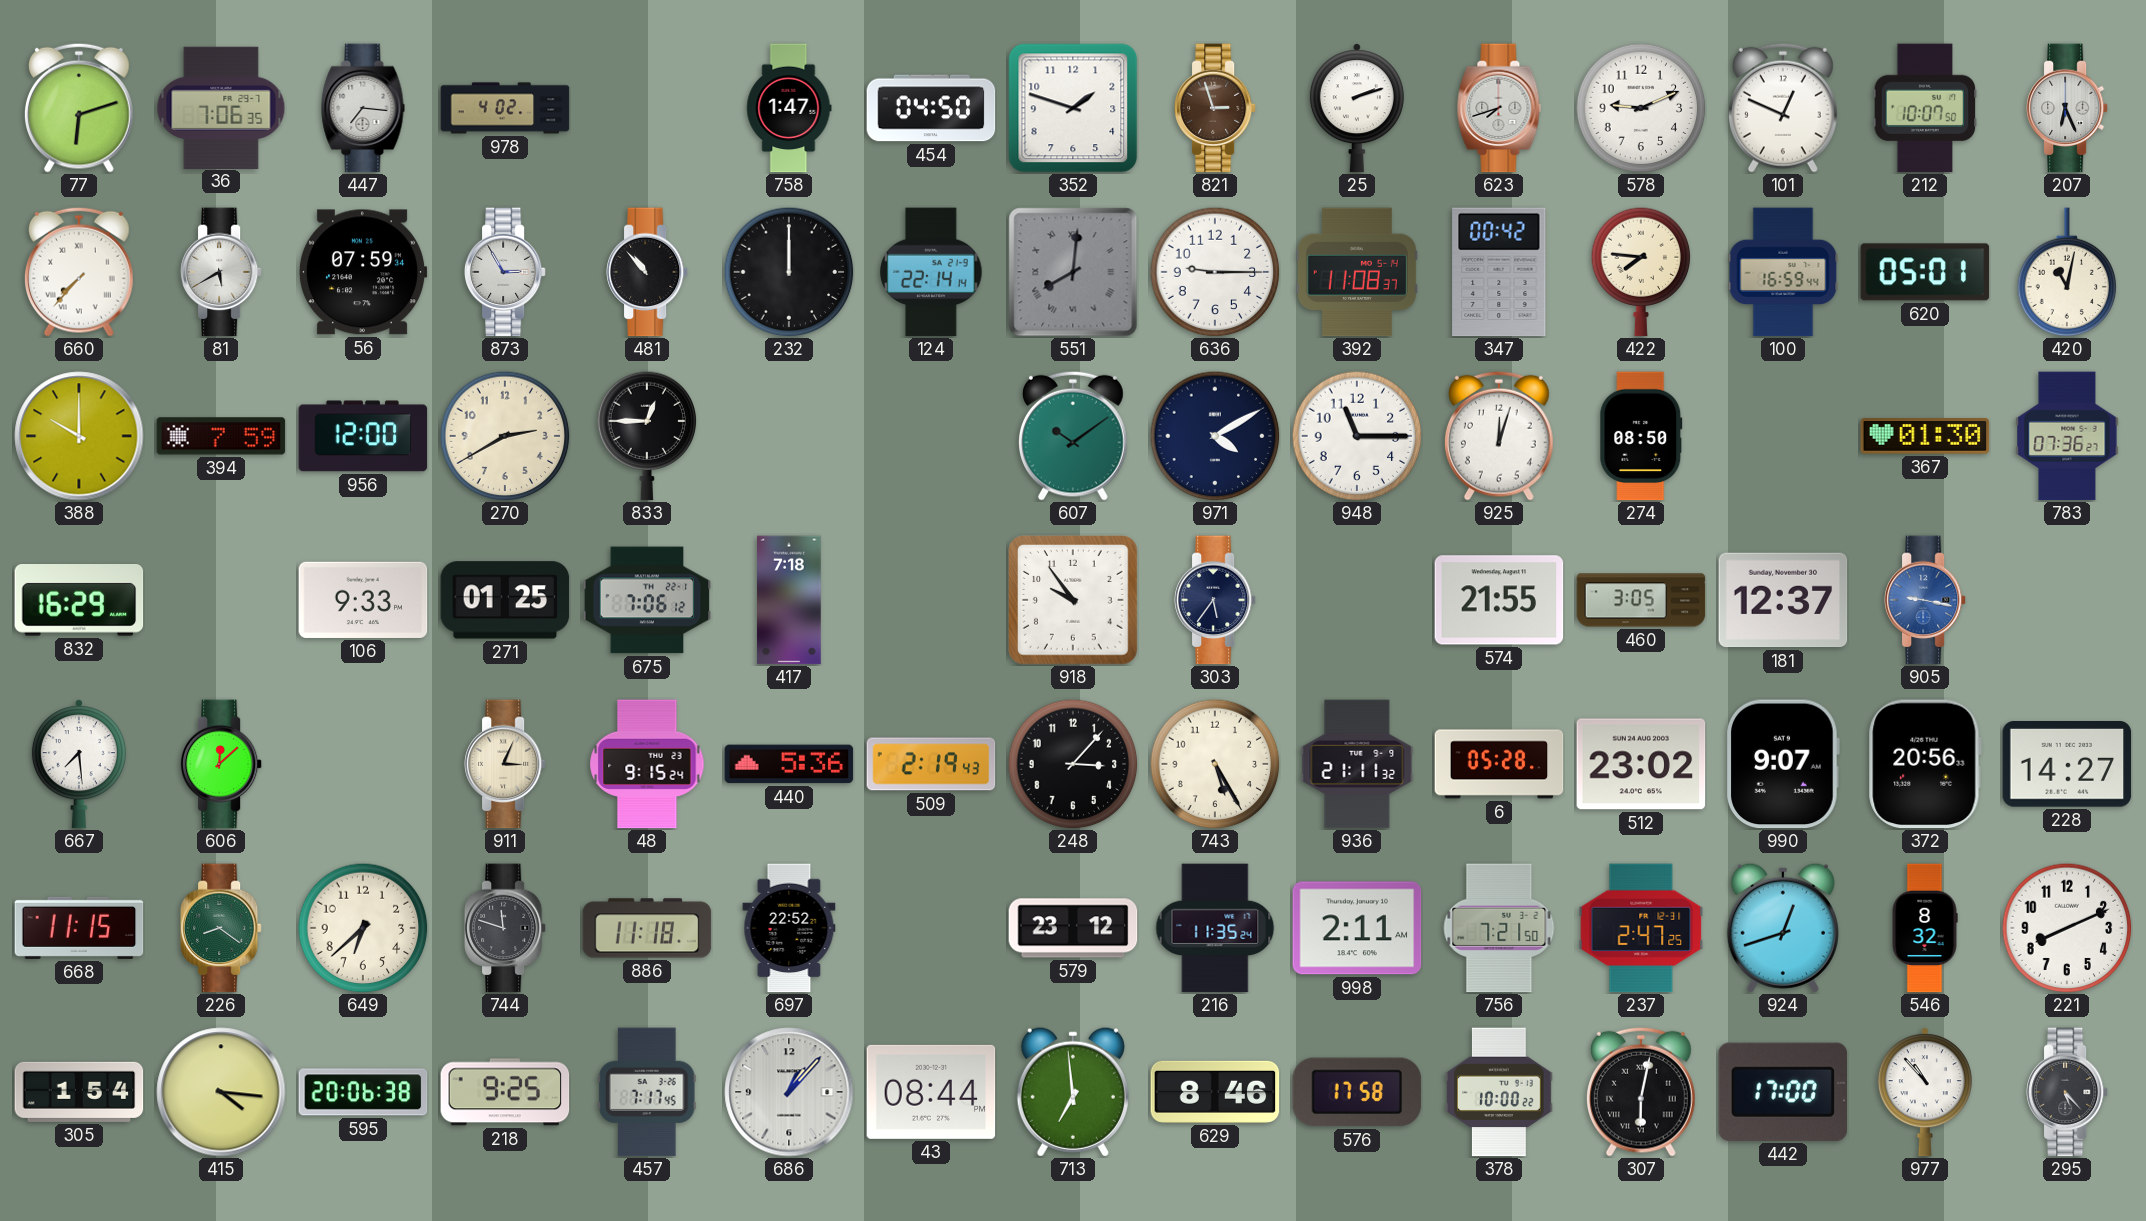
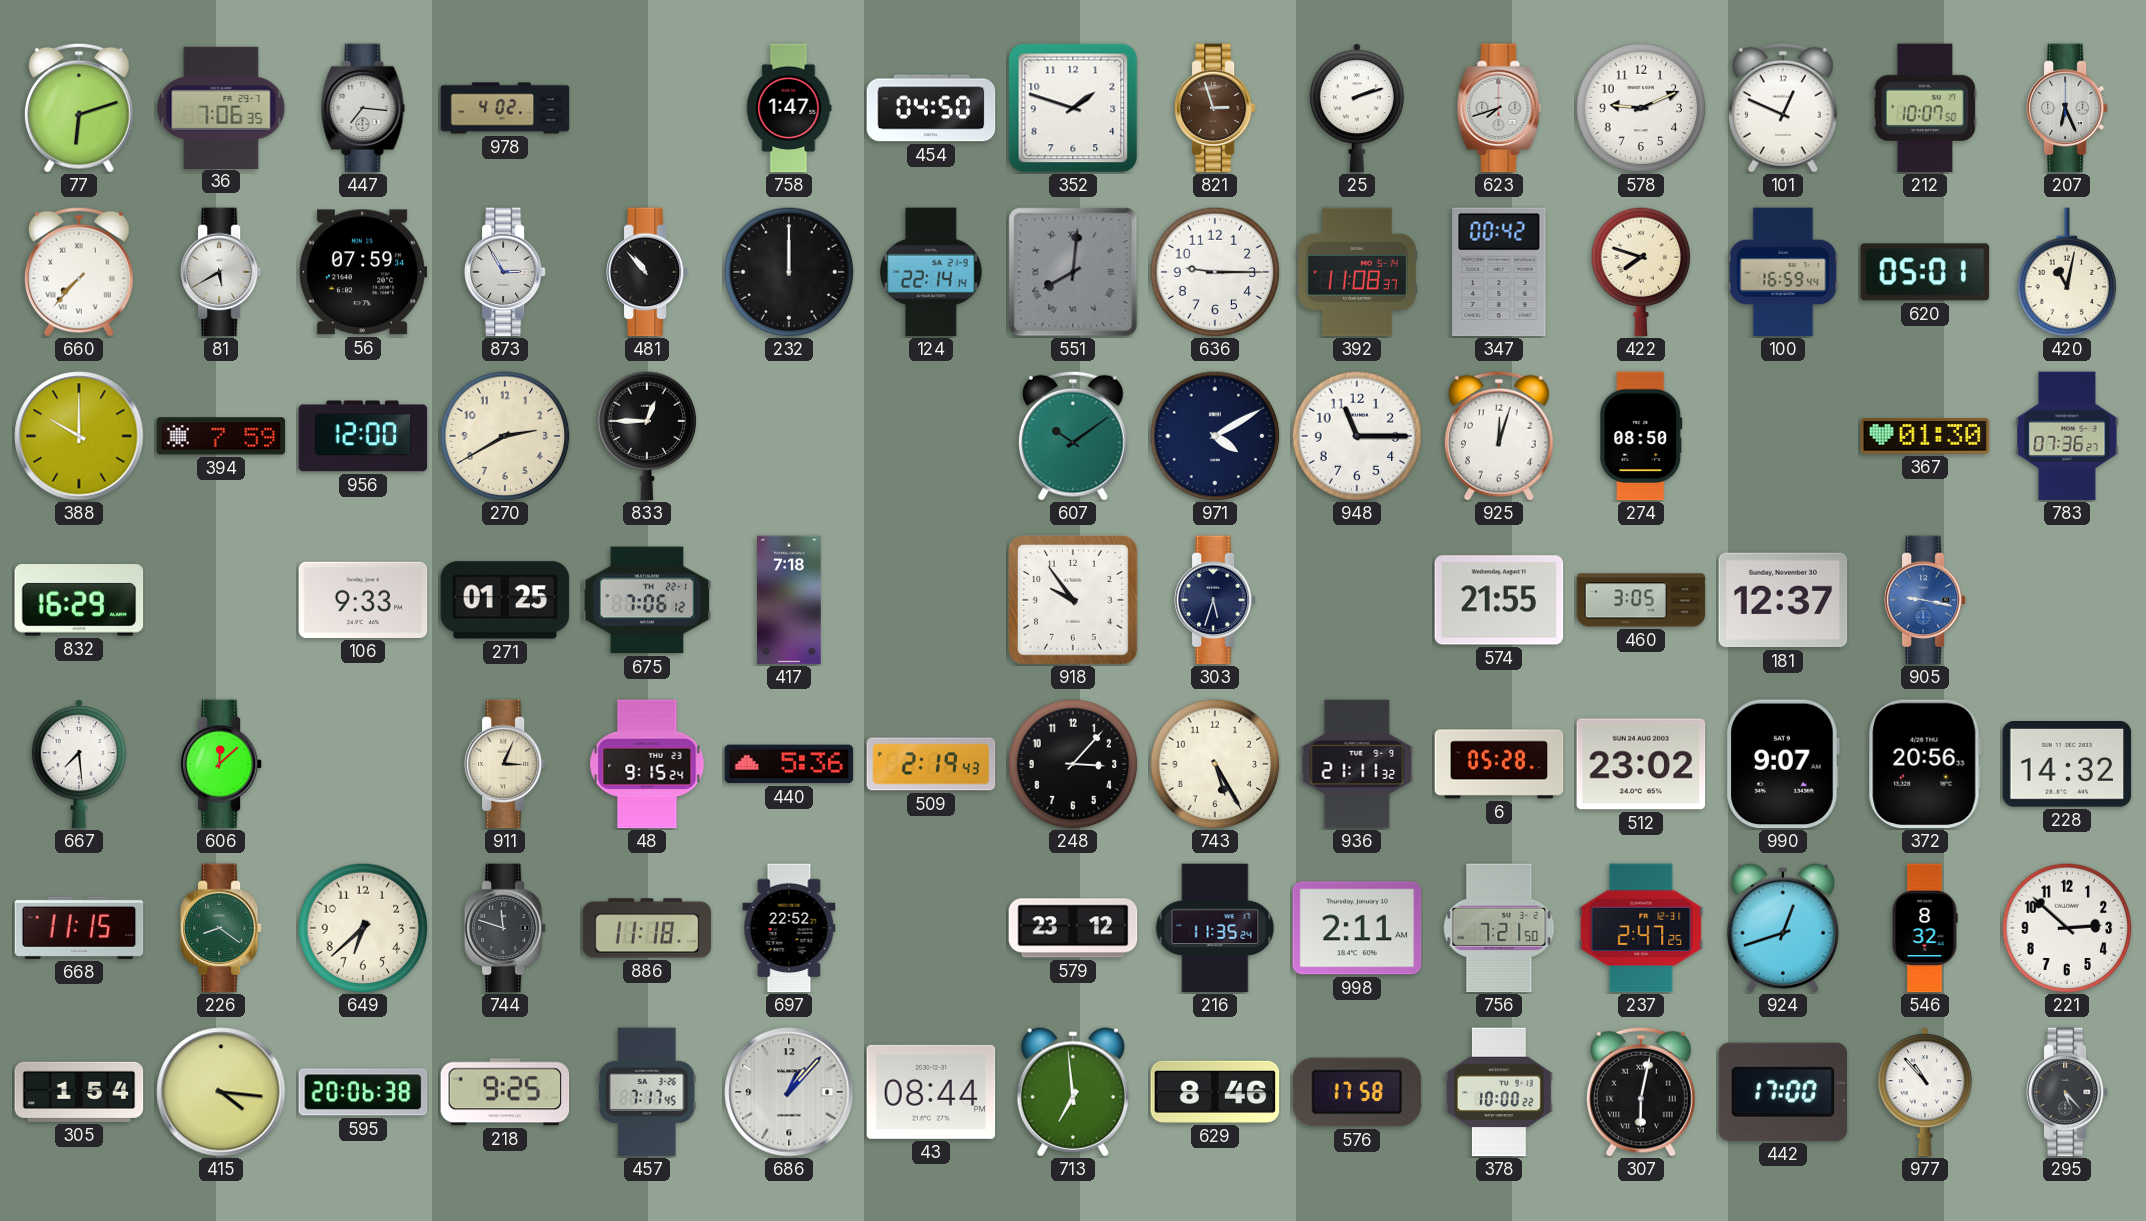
422: 7:46 -> 7:48 (1641, 272)
303: 5:36 -> 5:33 (1215, 600)
228: 14:27 -> 14:32 (2067, 765)
221: 8:11 -> 2:52 (2067, 928)
